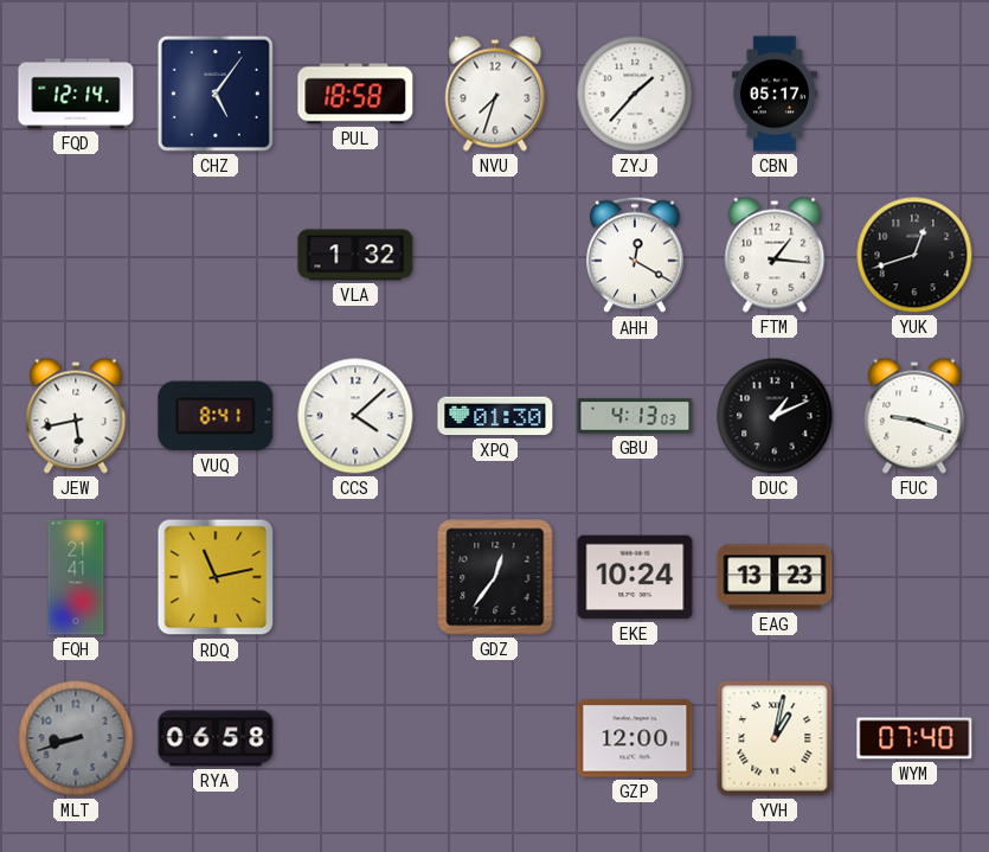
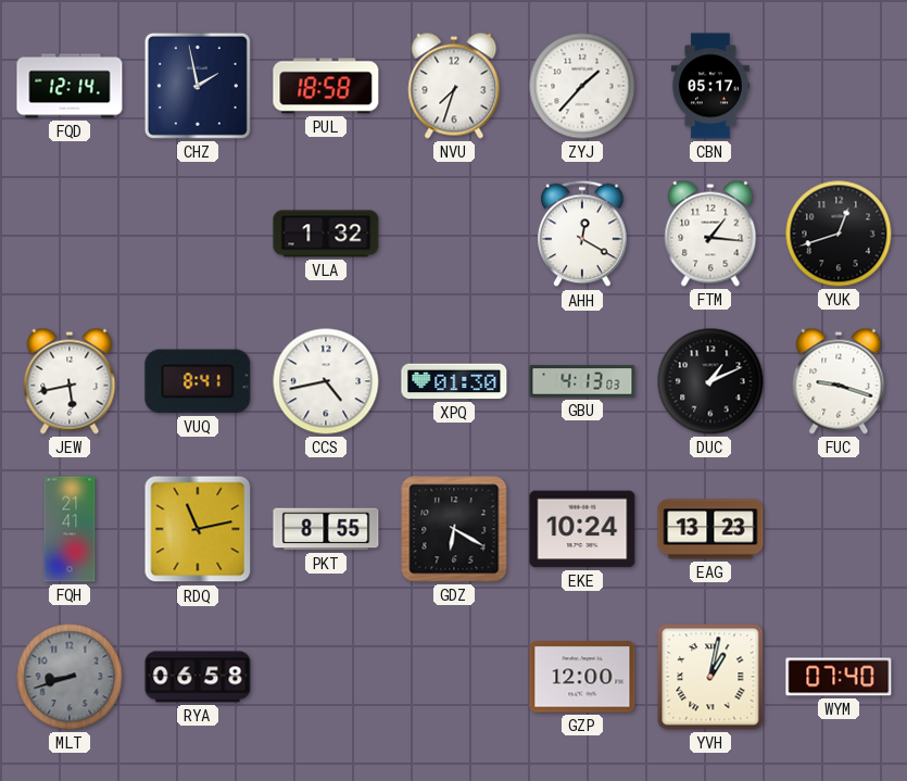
CHZ: 5:06 -> 1:58 (198, 86)
CCS: 4:08 -> 4:43 (326, 381)
PKT: none -> 8:55 (326, 529)
GDZ: 12:36 -> 6:20 (454, 529)
